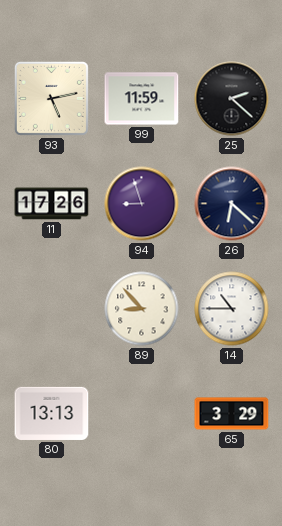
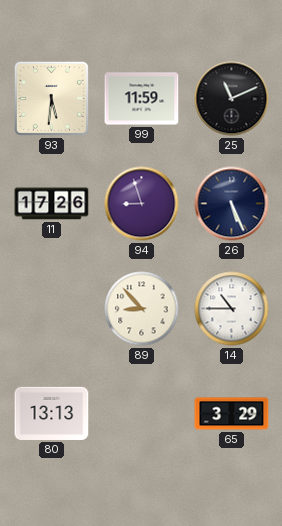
93: 5:13 -> 5:31 (51, 98)
25: 2:22 -> 11:11 (232, 99)
26: 6:22 -> 5:26 (232, 204)
